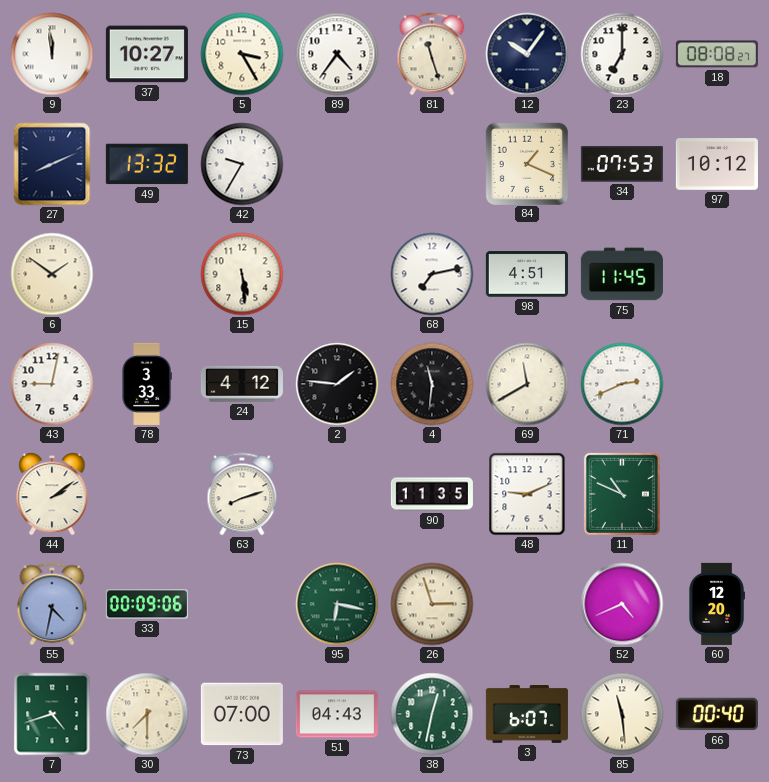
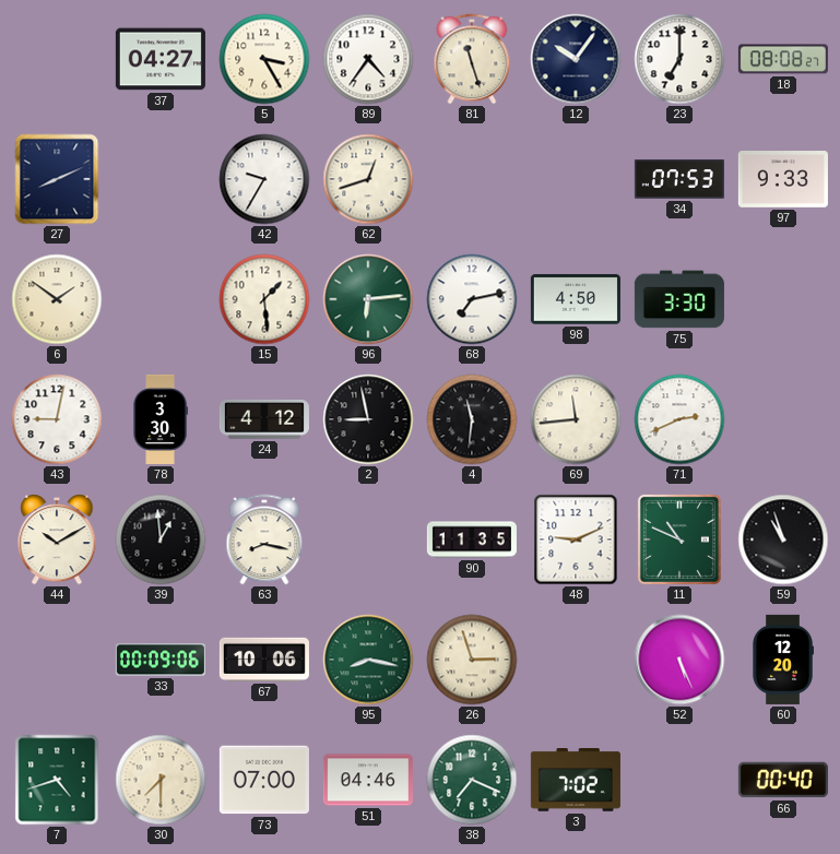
9: 11:59 -> none (52, 54)
37: 10:27 -> 04:27 (161, 59)
49: 13:32 -> none (147, 164)
62: none -> 12:42 (368, 179)
84: 1:19 -> none (526, 163)
97: 10:12 -> 9:33 (783, 179)
15: 5:29 -> 1:29 (264, 299)
96: none -> 6:14 (368, 299)
98: 4:51 -> 4:50 (576, 299)
75: 11:45 -> 3:30 (679, 299)
78: 3:33 -> 3:30 (161, 419)
2: 1:46 -> 8:58 (368, 419)
69: 11:40 -> 11:44 (576, 419)
44: 2:09 -> 10:10 (57, 539)
39: none -> 12:59 (161, 539)
63: 8:12 -> 8:17 (264, 539)
59: none -> 10:57 (783, 539)
55: 4:32 -> none (52, 604)
67: none -> 10:06 (264, 660)
95: 6:17 -> 8:17 (368, 660)
52: 4:41 -> 5:26 (679, 660)
51: 04:43 -> 04:46 (368, 780)
38: 12:32 -> 7:19 (472, 780)
3: 6:07 -> 7:02 (576, 781)
85: 11:29 -> none (622, 714)
